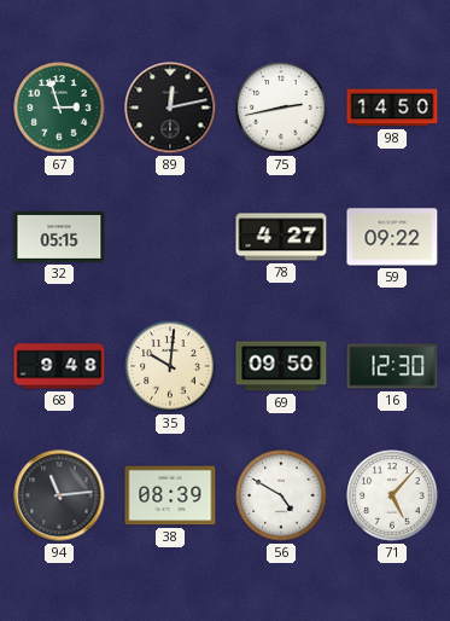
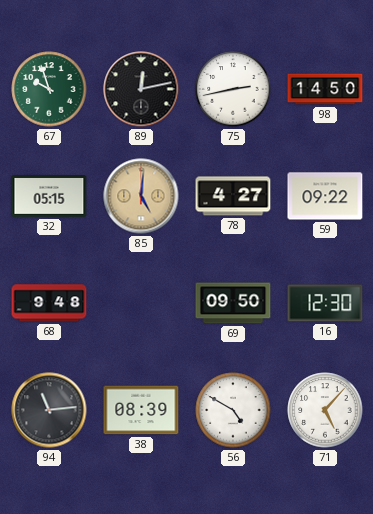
67: 2:57 -> 9:57 (49, 89)
85: none -> 5:01 (141, 196)
35: 10:01 -> none (170, 366)
